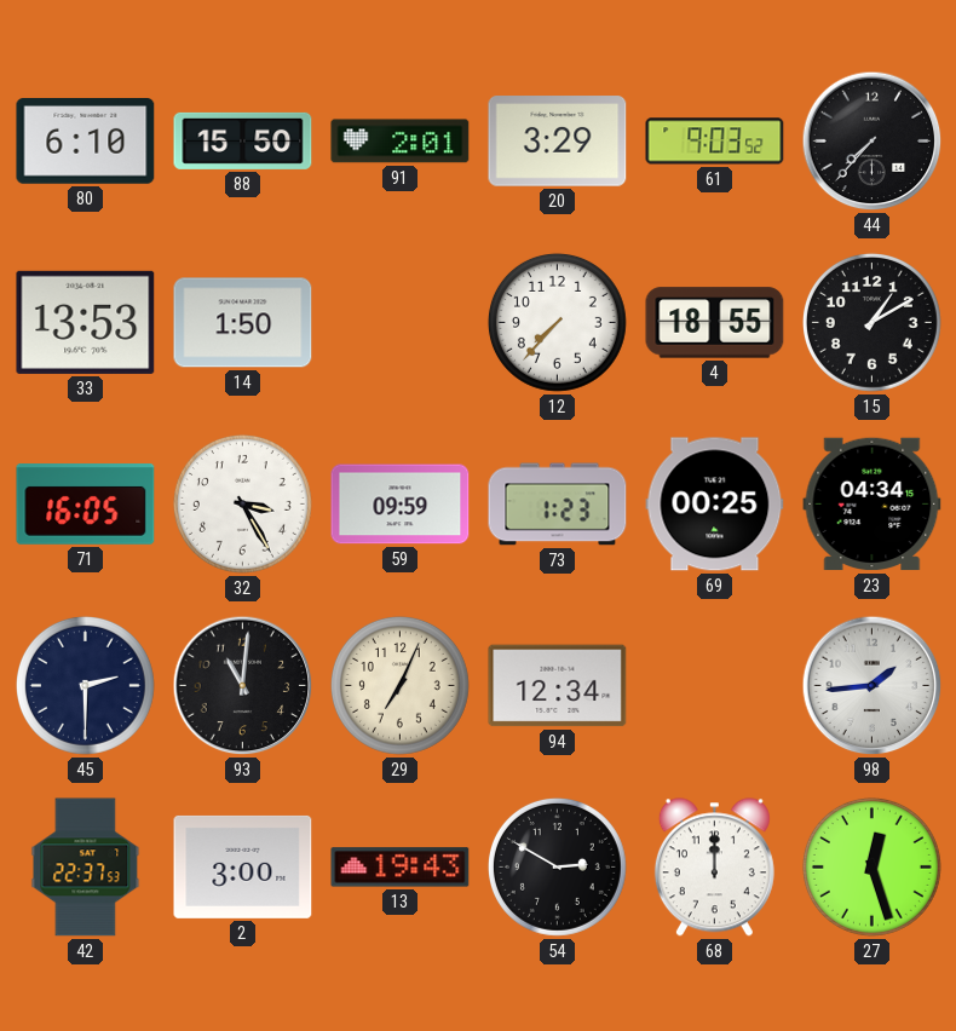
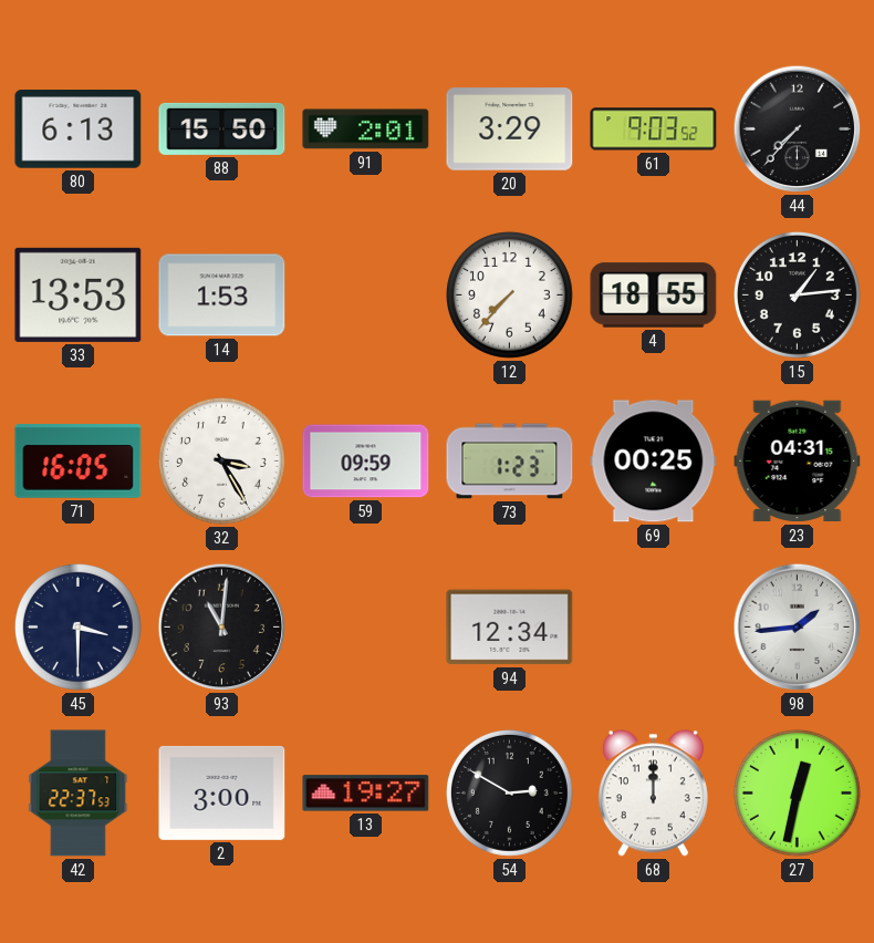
80: 6:10 -> 6:13 (79, 129)
14: 1:50 -> 1:53 (222, 296)
15: 1:10 -> 1:14 (797, 294)
23: 04:34 -> 04:31 (798, 462)
45: 2:30 -> 3:30 (77, 626)
29: 7:04 -> none (399, 685)
13: 19:43 -> 19:27 (366, 794)
27: 12:27 -> 12:32 (797, 792)
